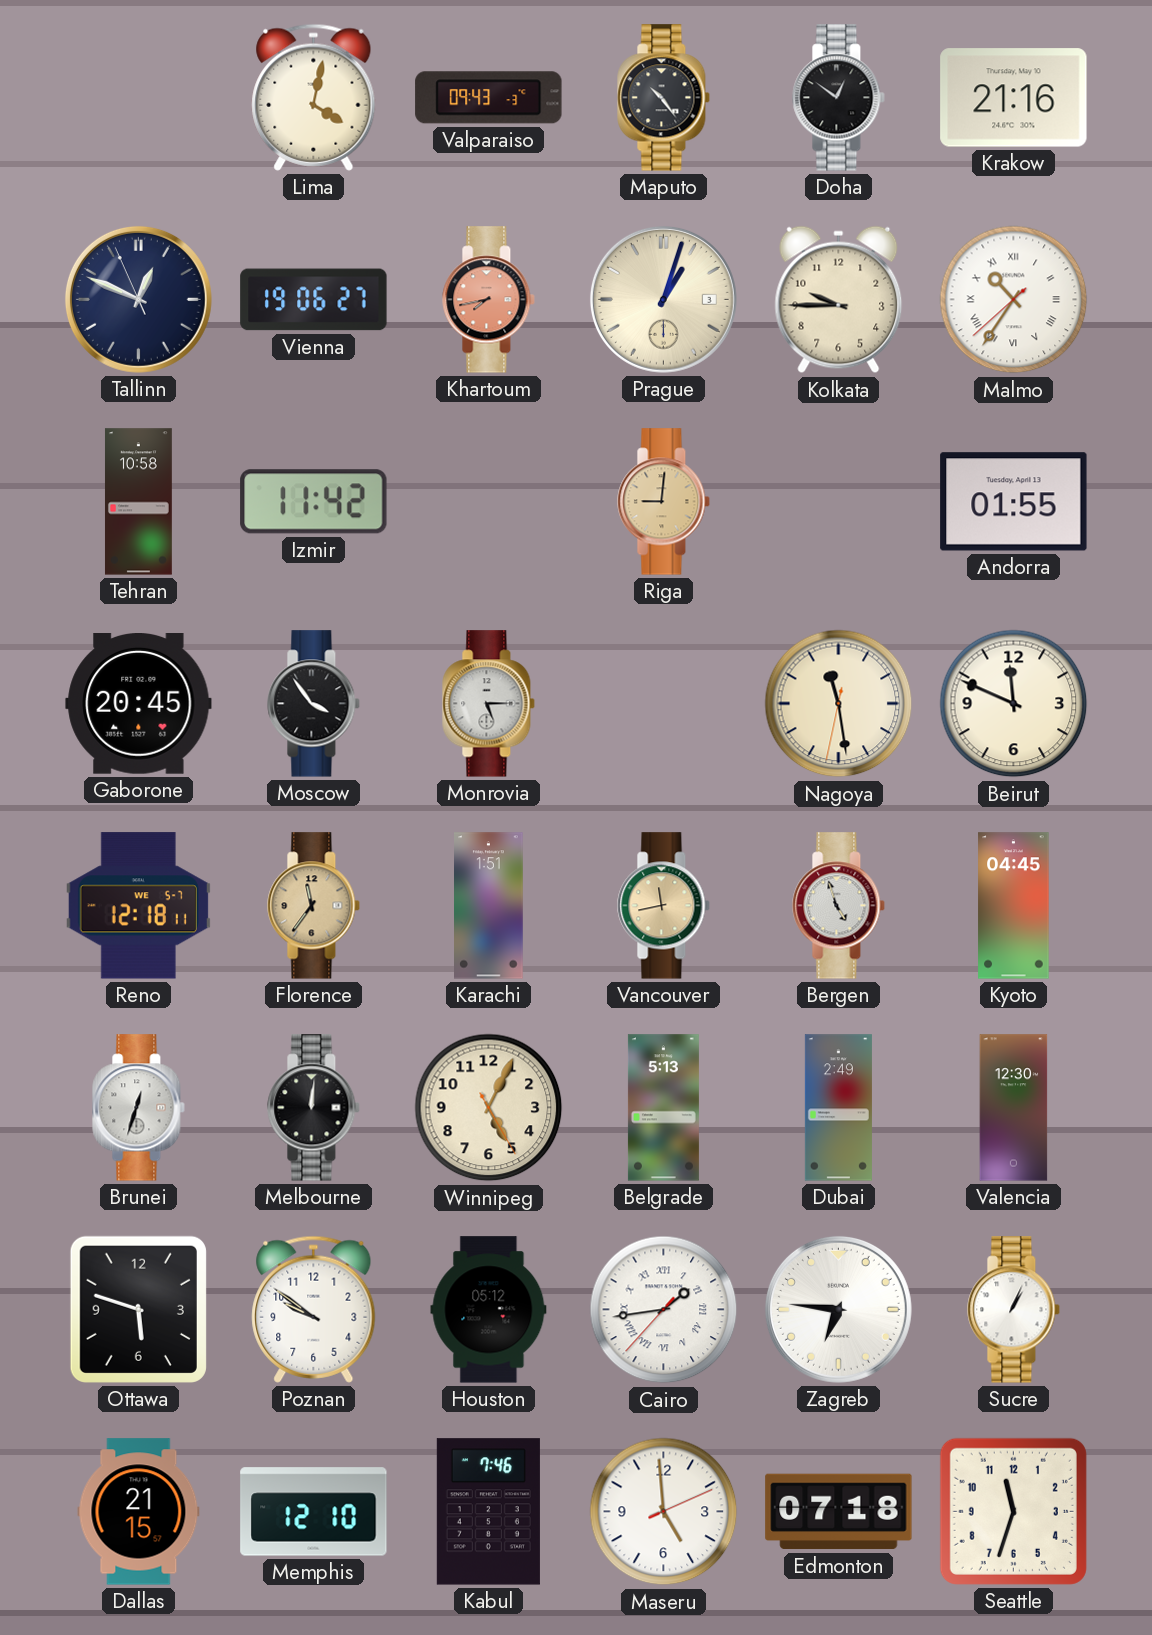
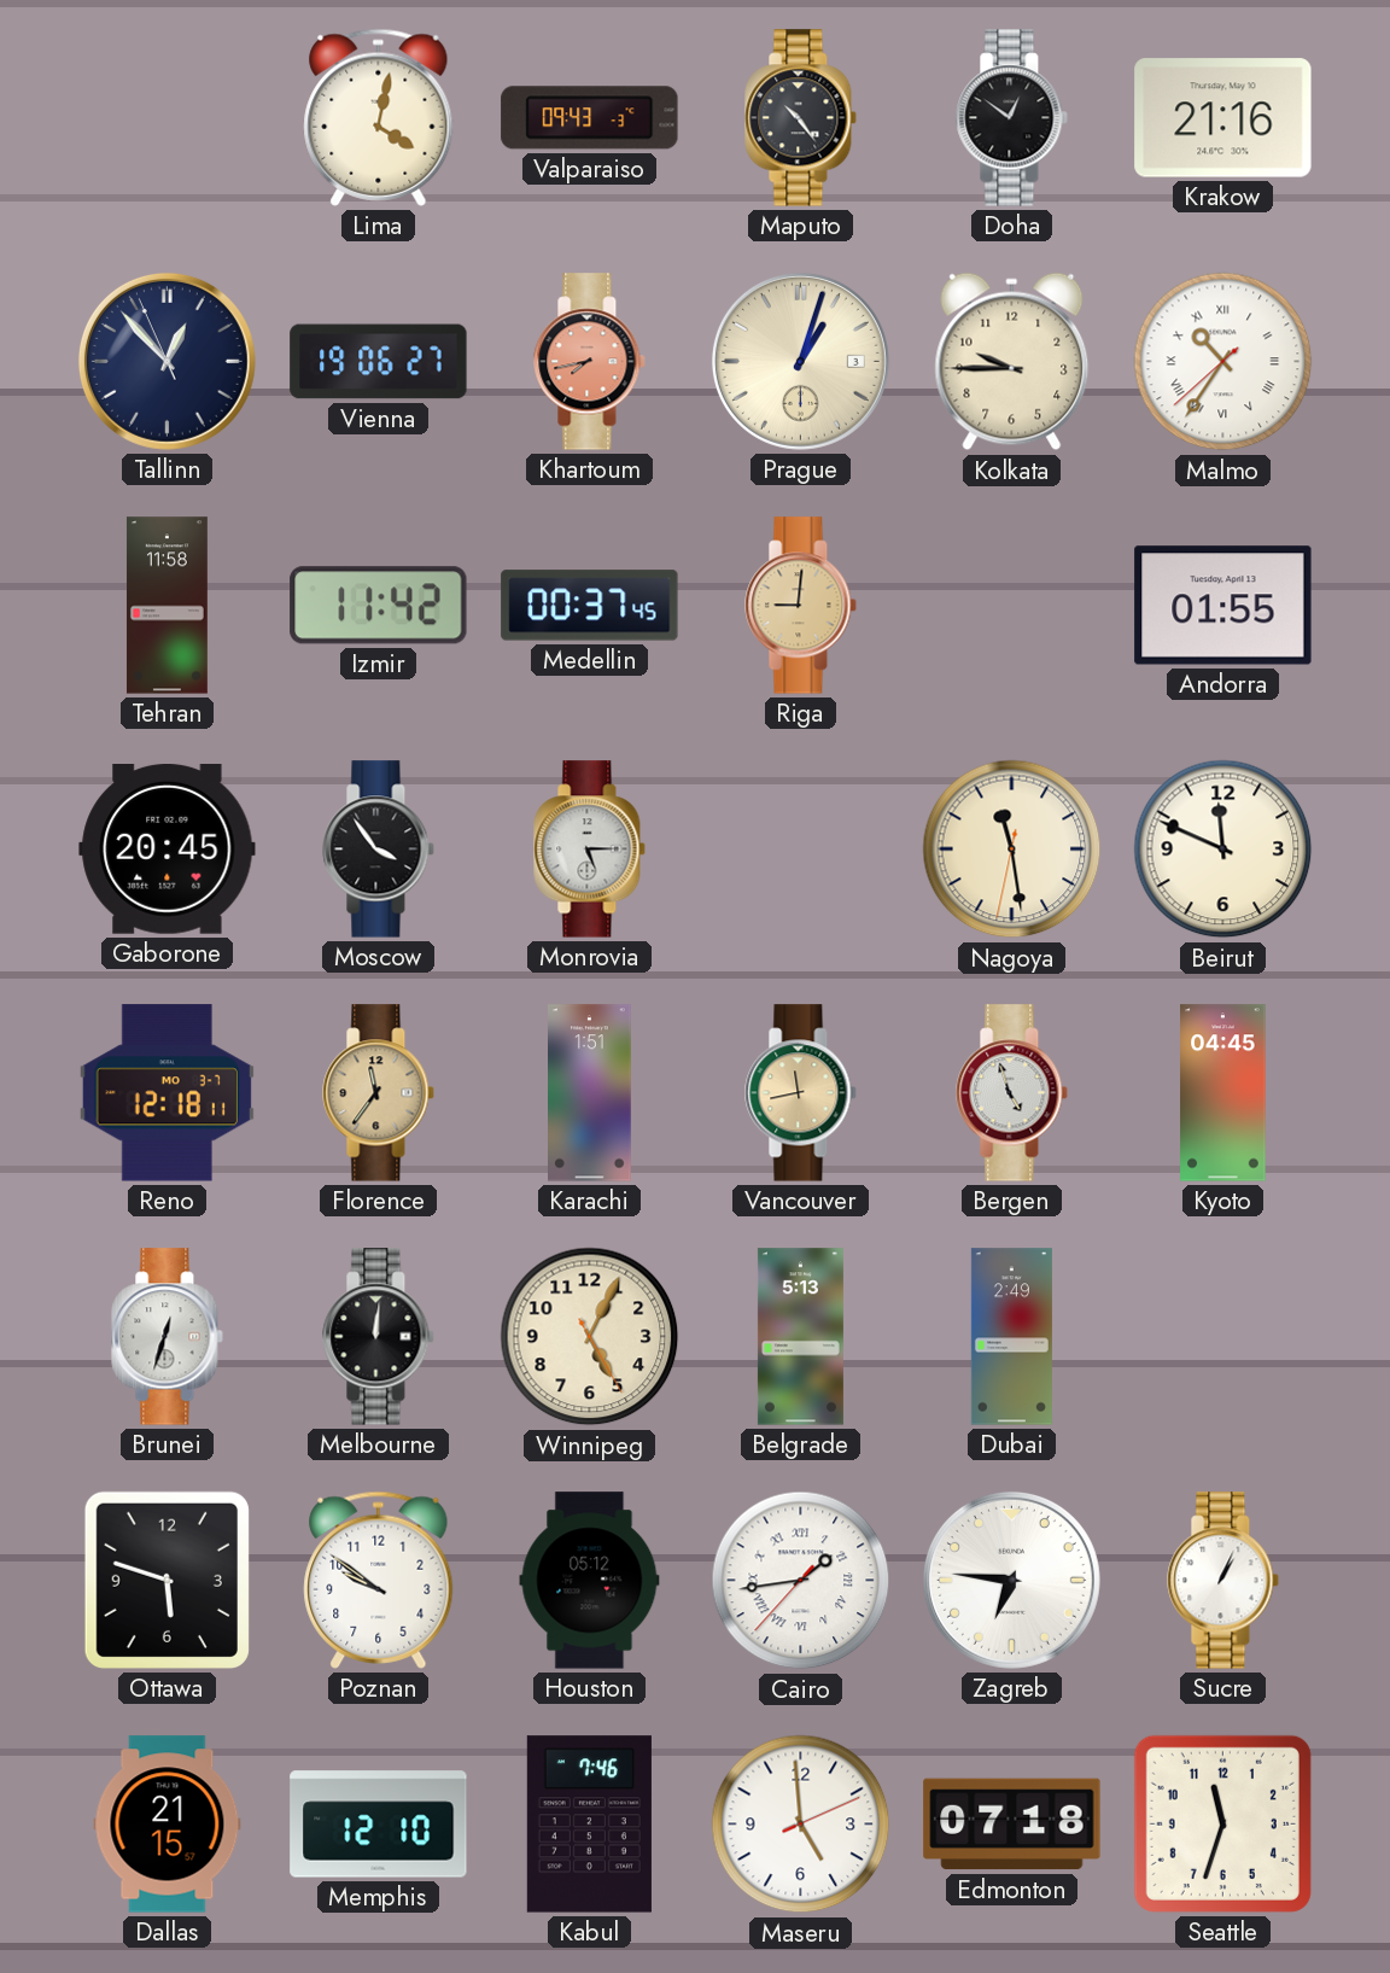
Tallinn: 12:48 -> 12:52 (167, 361)
Tehran: 10:58 -> 11:58 (167, 606)
Medellin: none -> 00:37 (590, 606)
Reno date: WE 5-7 -> MO 3-7 (167, 1093)
Valencia: 12:30 -> none (1014, 1108)
